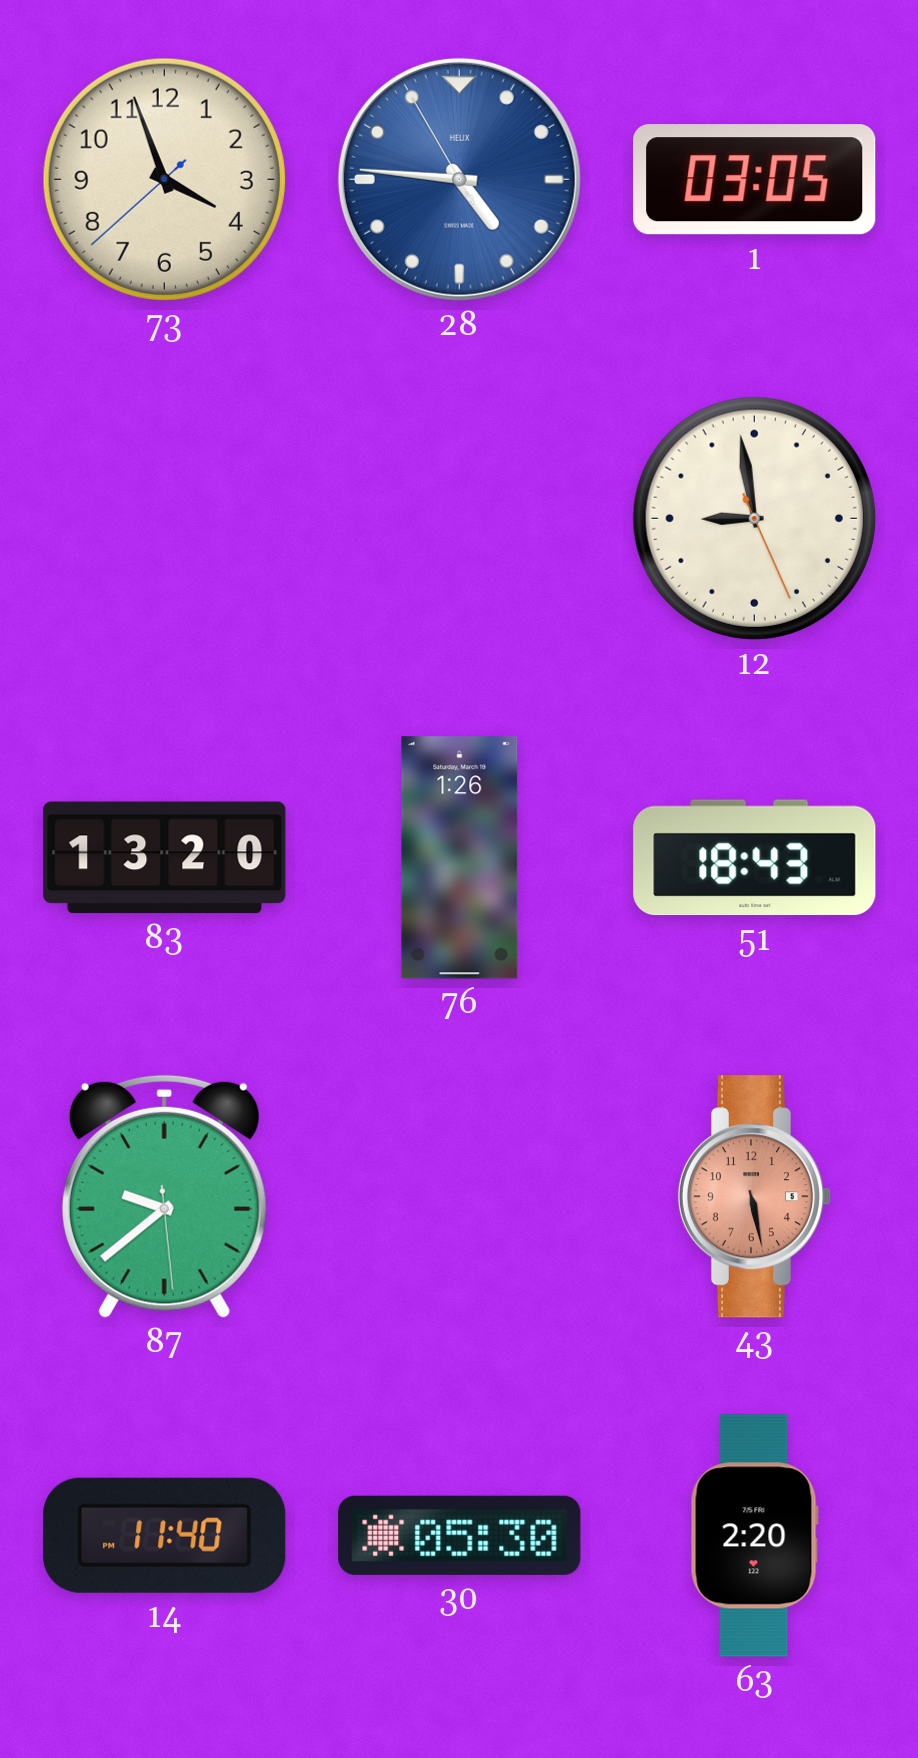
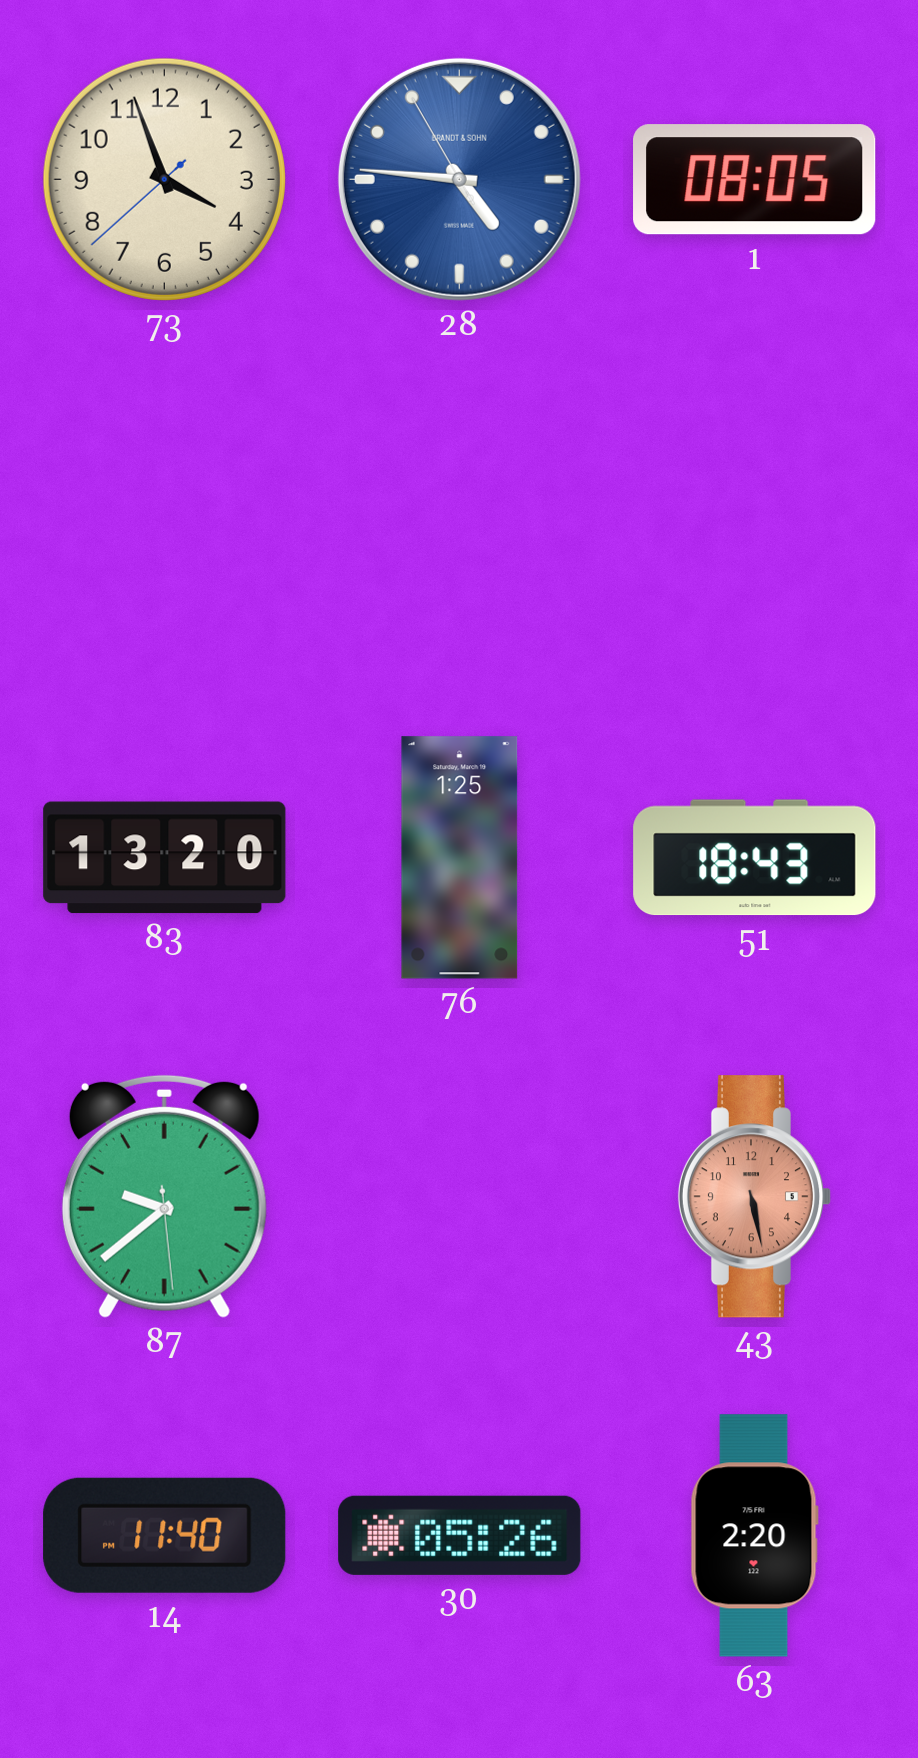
28 brand: HELIX -> BRANDT & SOHN (459, 179)
1: 03:05 -> 08:05 (755, 180)
12: 8:58 -> none (754, 518)
76: 1:26 -> 1:25 (460, 858)
30: 05:30 -> 05:26 (460, 1535)
